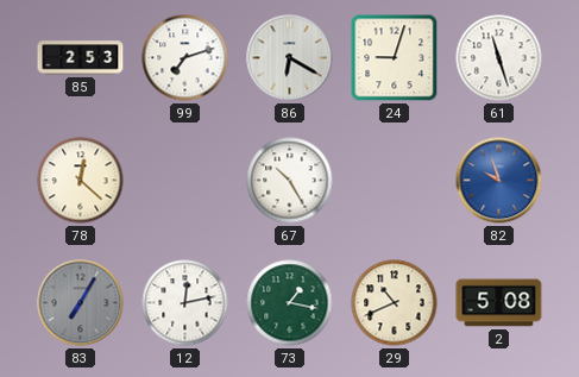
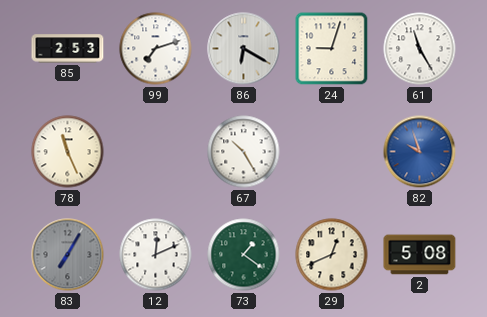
61: 11:27 -> 11:25 (420, 49)
78: 12:22 -> 11:26 (68, 152)
12: 12:13 -> 12:11 (156, 255)
73: 1:17 -> 1:21 (244, 255)
29: 10:41 -> 12:41 (332, 255)
